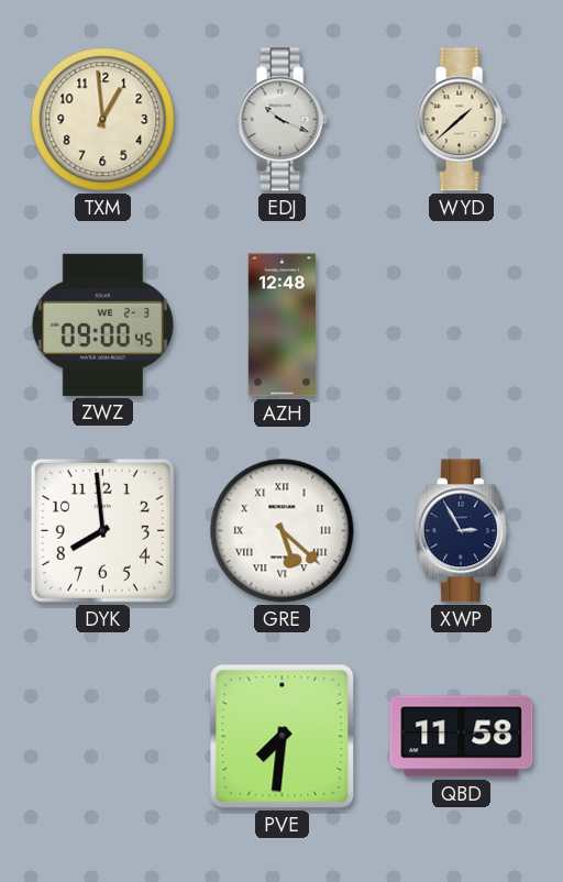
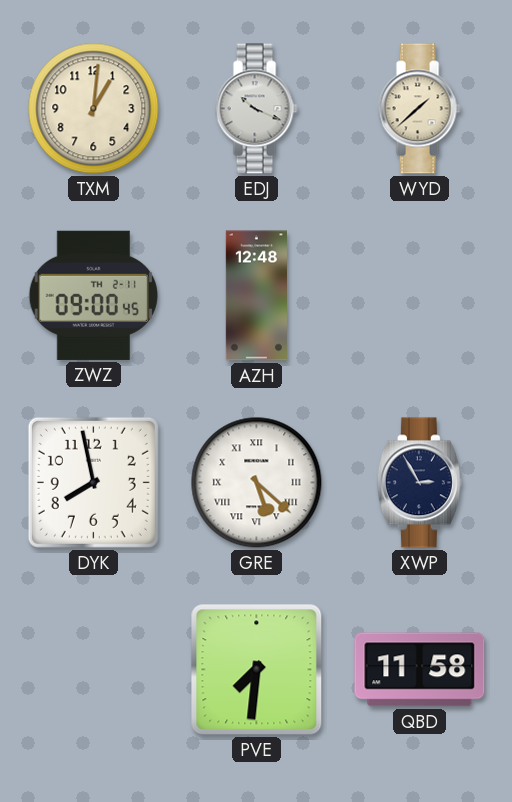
TXM: 12:59 -> 1:01 (94, 109)
ZWZ date: WE 2-3 -> TH 2-11 (93, 295)
DYK: 7:59 -> 7:58 (93, 482)
